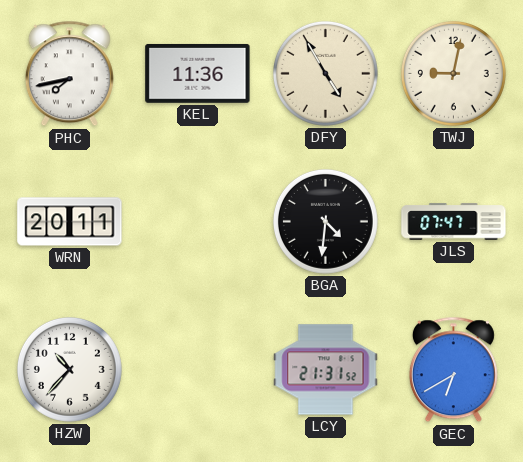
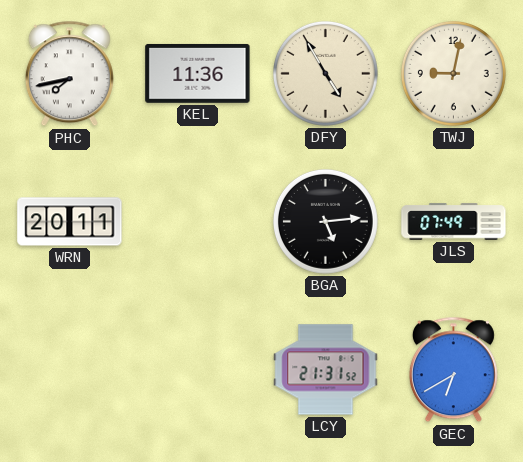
BGA: 4:31 -> 5:14 (325, 221)
JLS: 07:47 -> 07:49 (454, 222)
HZW: 10:37 -> none (69, 369)
